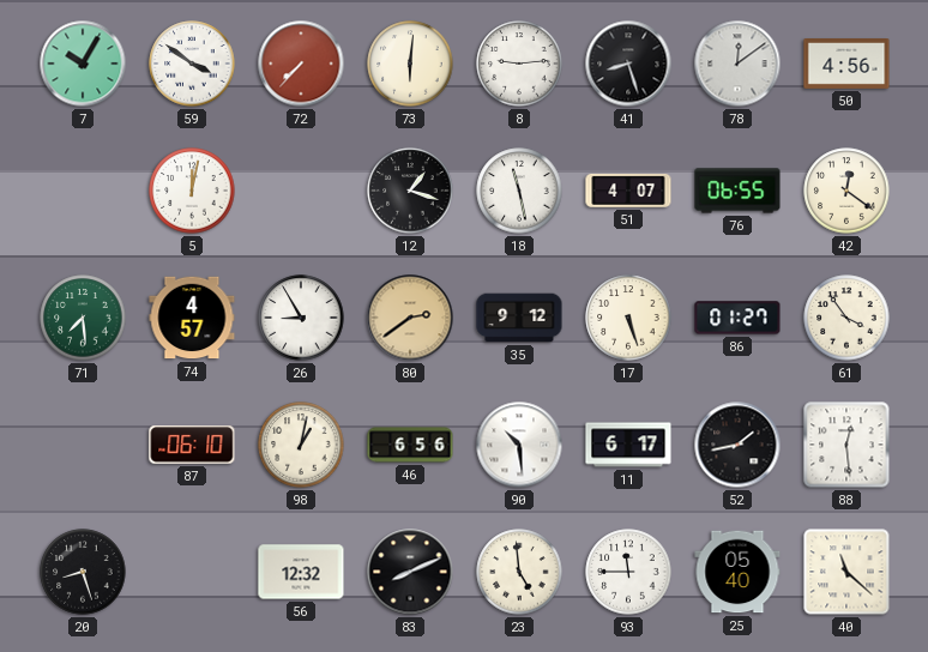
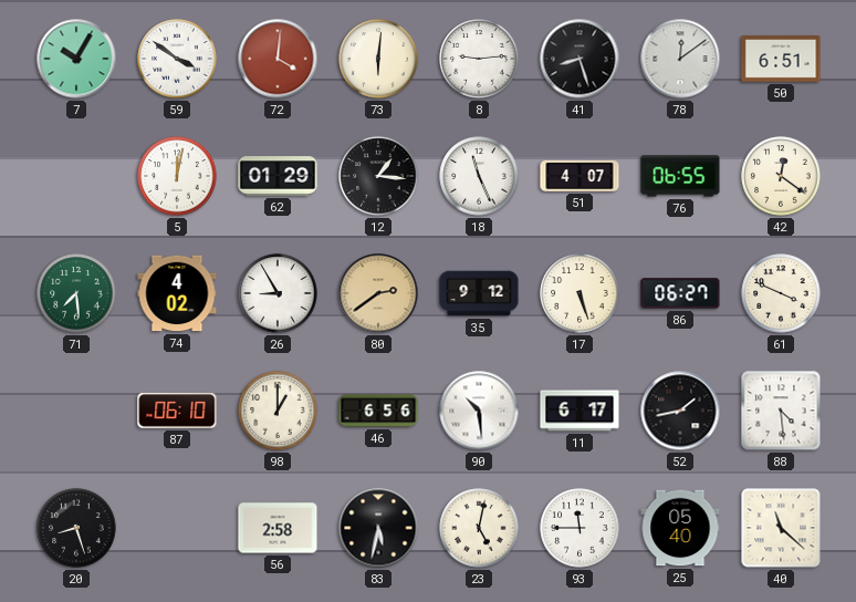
72: 7:37 -> 4:01 (278, 59)
50: 4:56 -> 6:51 (781, 60)
62: none -> 01:29 (278, 176)
12: 1:18 -> 1:16 (378, 176)
18: 11:28 -> 11:26 (479, 176)
74: 4:57 -> 4:02 (177, 293)
86: 01:27 -> 06:27 (680, 293)
61: 3:54 -> 3:49 (781, 293)
98: 1:02 -> 1:00 (278, 411)
88: 12:29 -> 4:29 (781, 411)
56: 12:32 -> 2:58 (278, 528)
83: 8:11 -> 5:32 (378, 528)
23: 4:59 -> 5:02 (479, 528)
